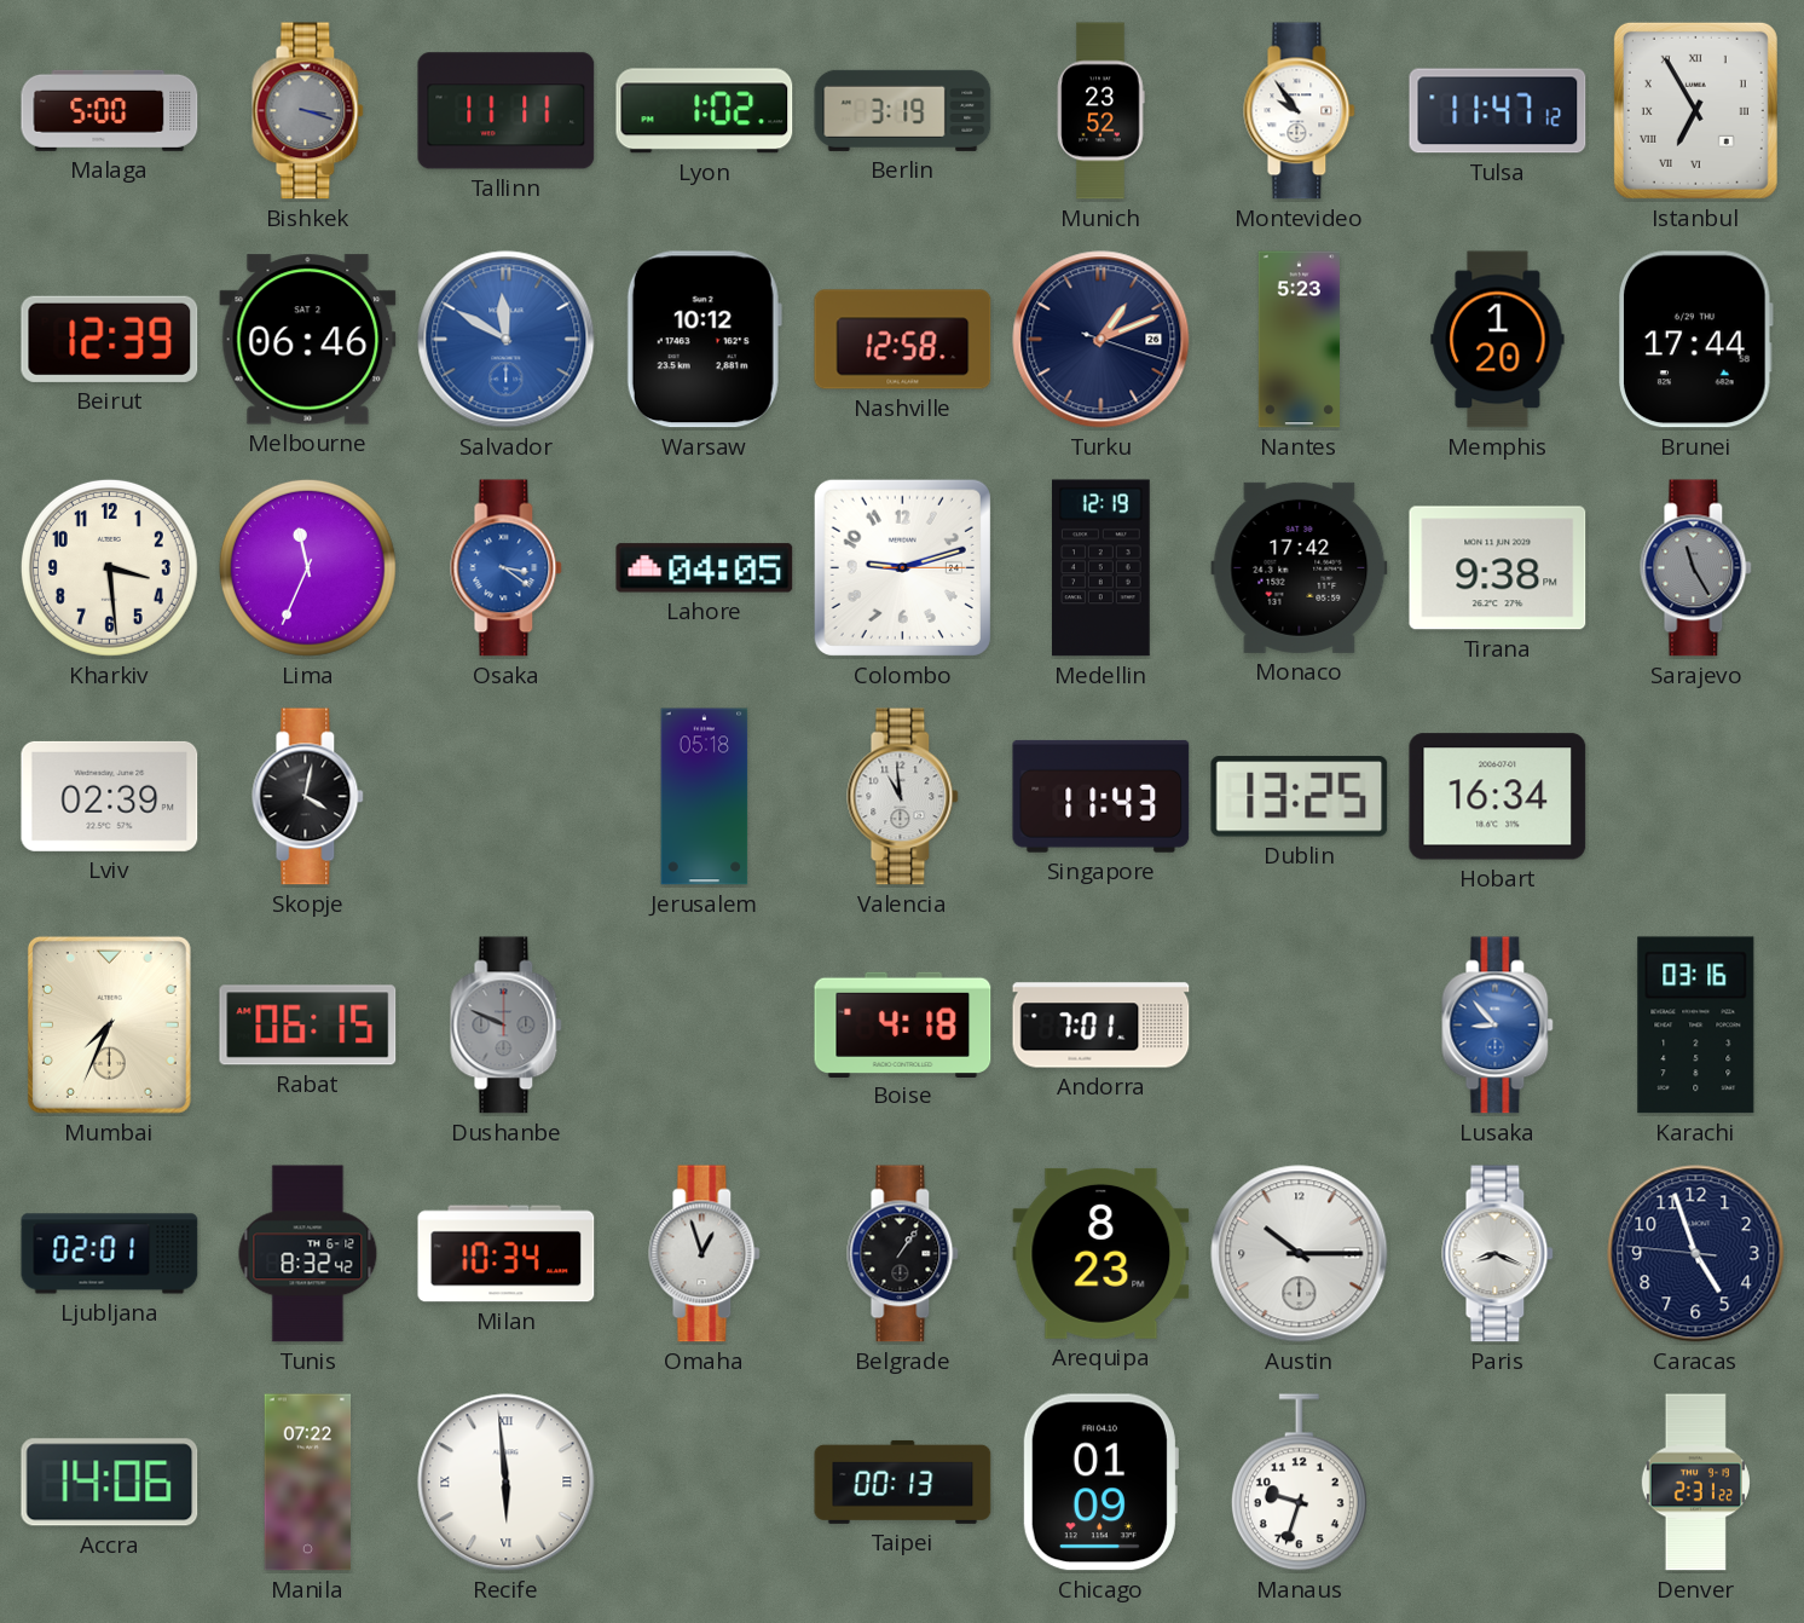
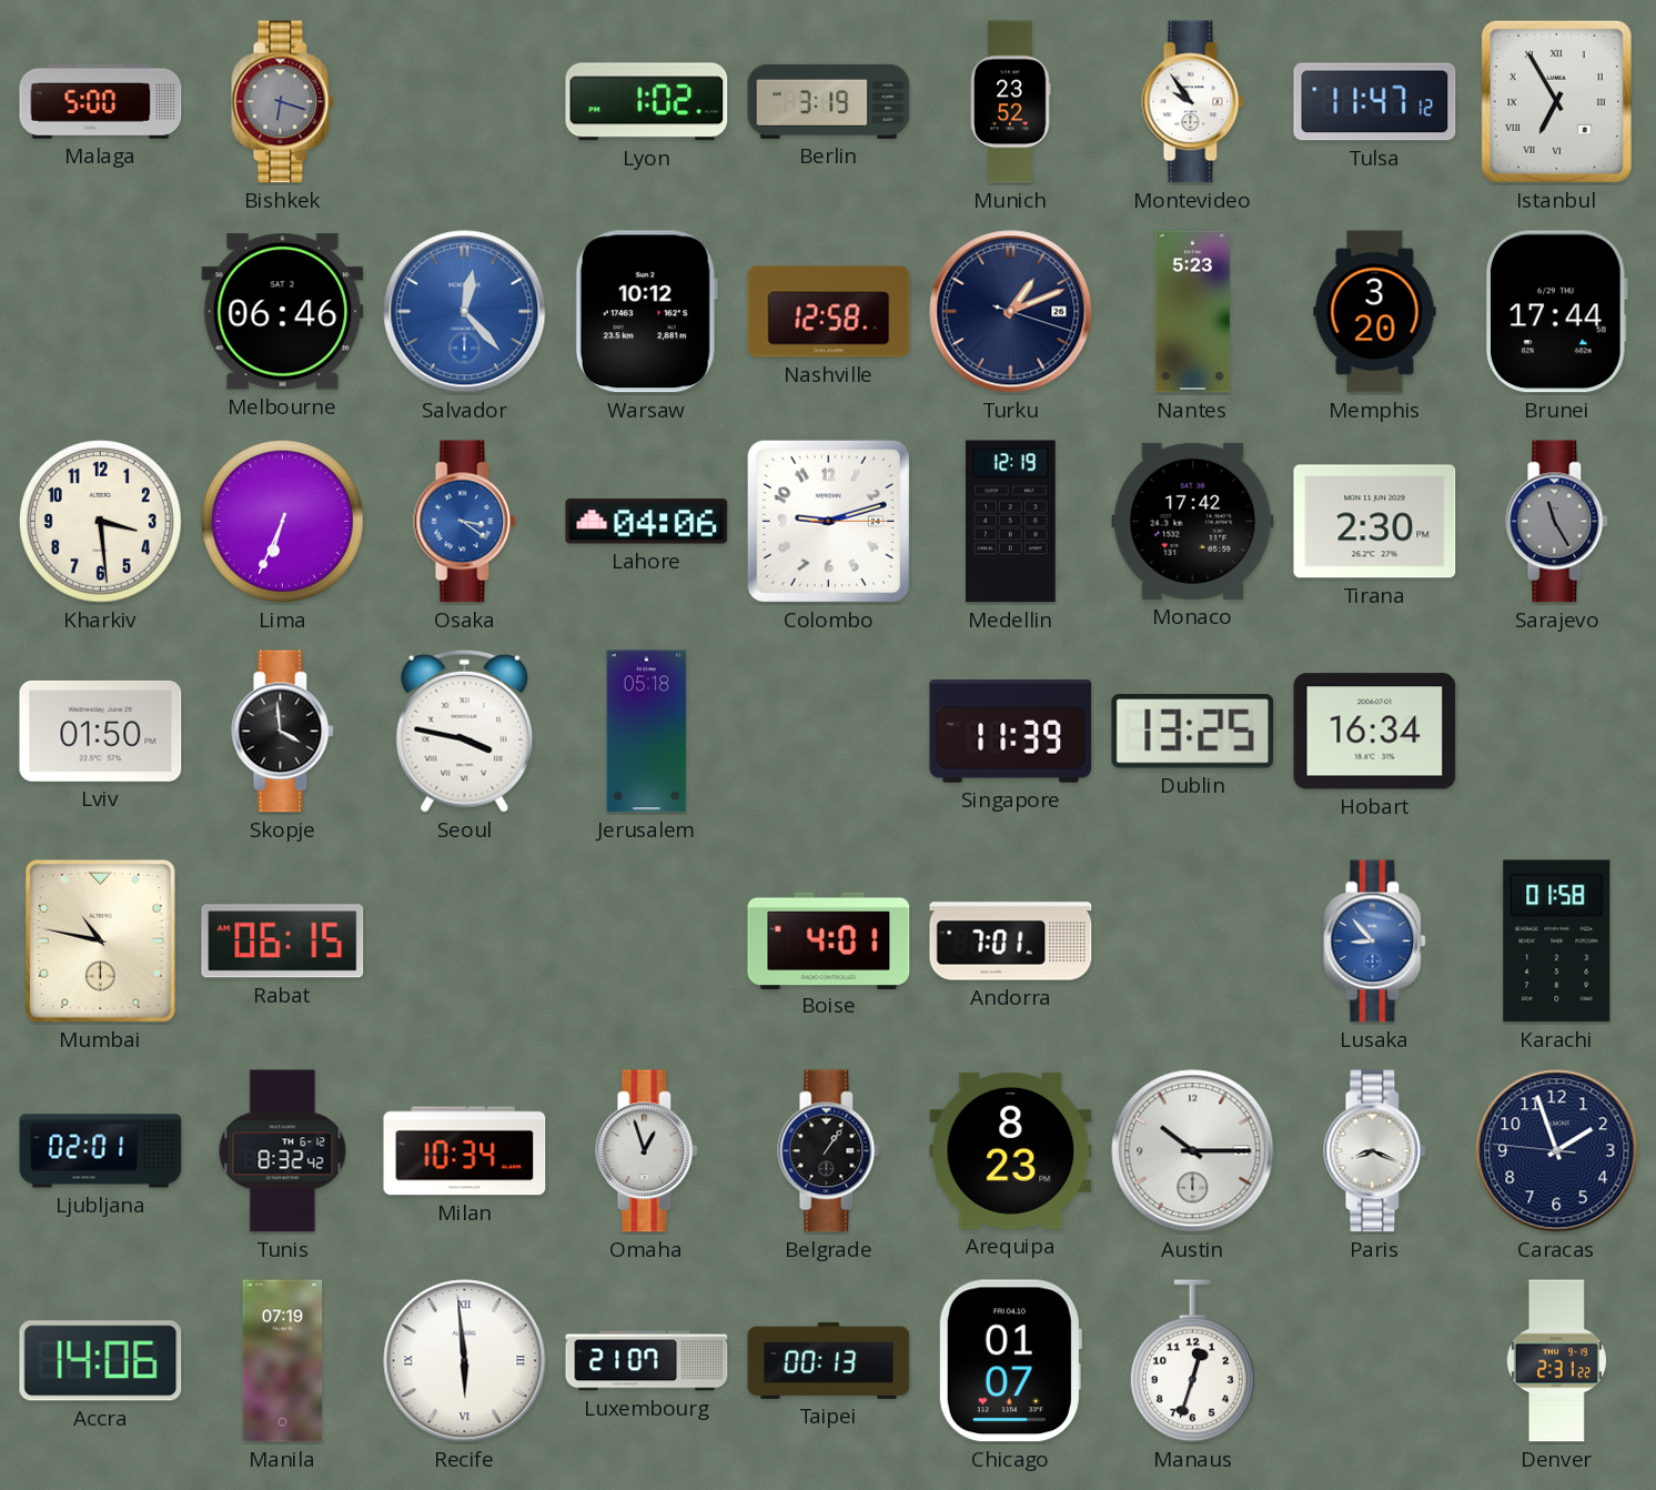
Bishkek: 3:18 -> 6:18 (283, 102)
Tallinn: 11:11 -> none (507, 111)
Beirut: 12:39 -> none (110, 339)
Salvador: 11:50 -> 12:23 (465, 312)
Memphis: 1:20 -> 3:20 (1375, 312)
Lima: 11:34 -> 6:34 (282, 521)
Lahore: 04:05 -> 04:06 (647, 522)
Tirana: 9:38 -> 2:30 (1375, 522)
Lviv: 02:39 -> 01:50 (101, 731)
Skopje: 4:02 -> 3:59 (283, 732)
Seoul: none -> 3:47 (465, 731)
Valencia: 10:59 -> none (903, 797)
Singapore: 11:43 -> 11:39 (1011, 731)
Mumbai: 7:34 -> 10:47 (100, 940)
Dushanbe: 9:49 -> none (507, 1026)
Boise: 4:18 -> 4:01 (829, 940)
Karachi: 03:16 -> 01:58 (1557, 942)
Caracas: 4:56 -> 1:56 (1557, 1151)
Manila: 07:22 -> 07:19 (283, 1361)
Luxembourg: none -> 21:07 (647, 1361)
Chicago: 01:09 -> 01:07 (1010, 1361)
Manaus: 9:33 -> 12:33 (1192, 1361)
